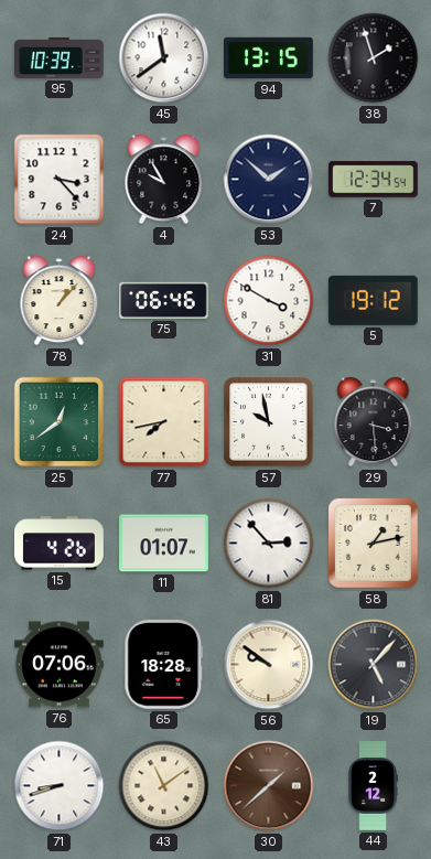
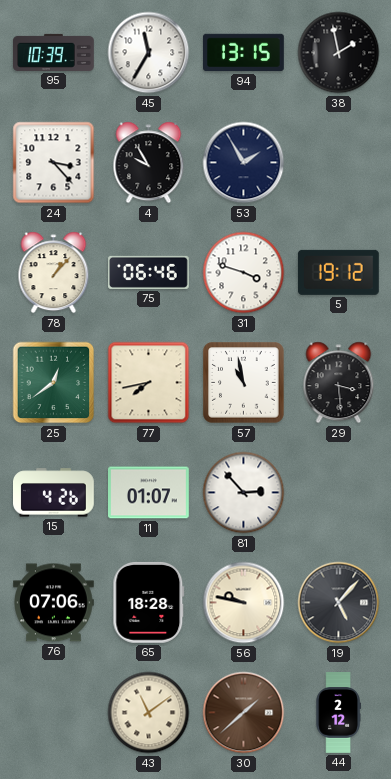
45: 11:39 -> 11:35 (149, 53)
38: 1:57 -> 1:58 (339, 53)
53: 1:52 -> 1:55 (244, 163)
7: 12:34 -> none (374, 180)
31: 3:50 -> 3:48 (244, 273)
57: 9:58 -> 10:58 (244, 383)
58: 1:13 -> none (374, 544)
56: 9:51 -> 9:47 (244, 603)
71: 8:42 -> none (60, 786)
